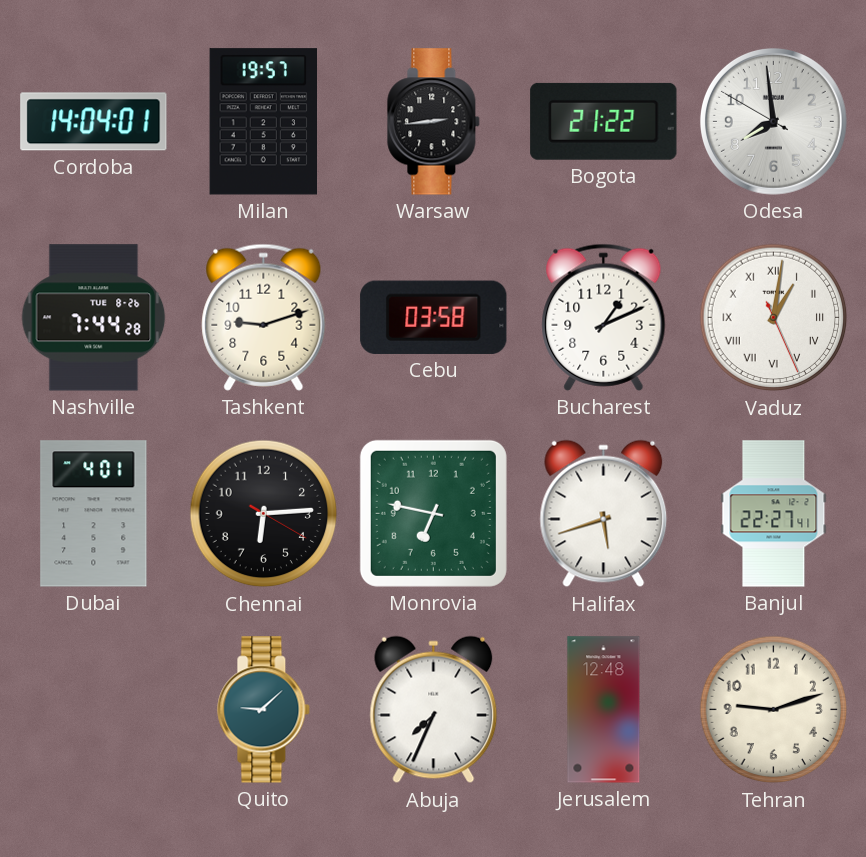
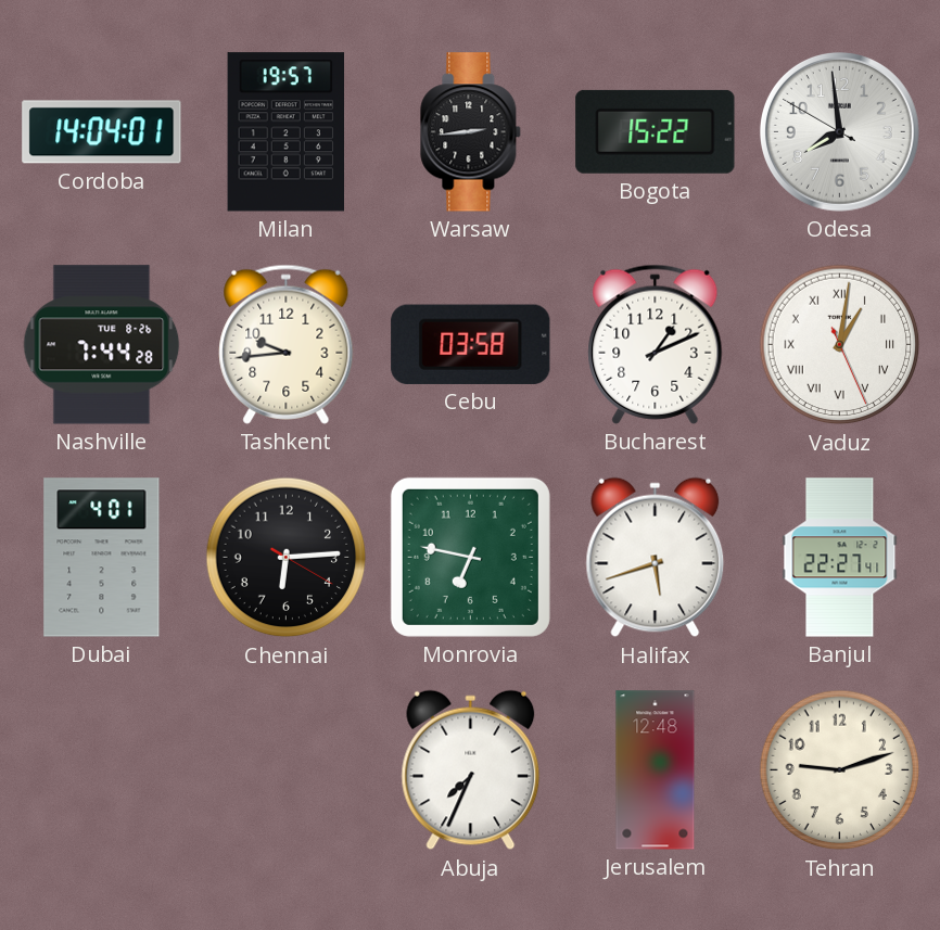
Bogota: 21:22 -> 15:22 (656, 131)
Tashkent: 9:12 -> 9:44 (287, 344)
Quito: 9:08 -> none (264, 710)
